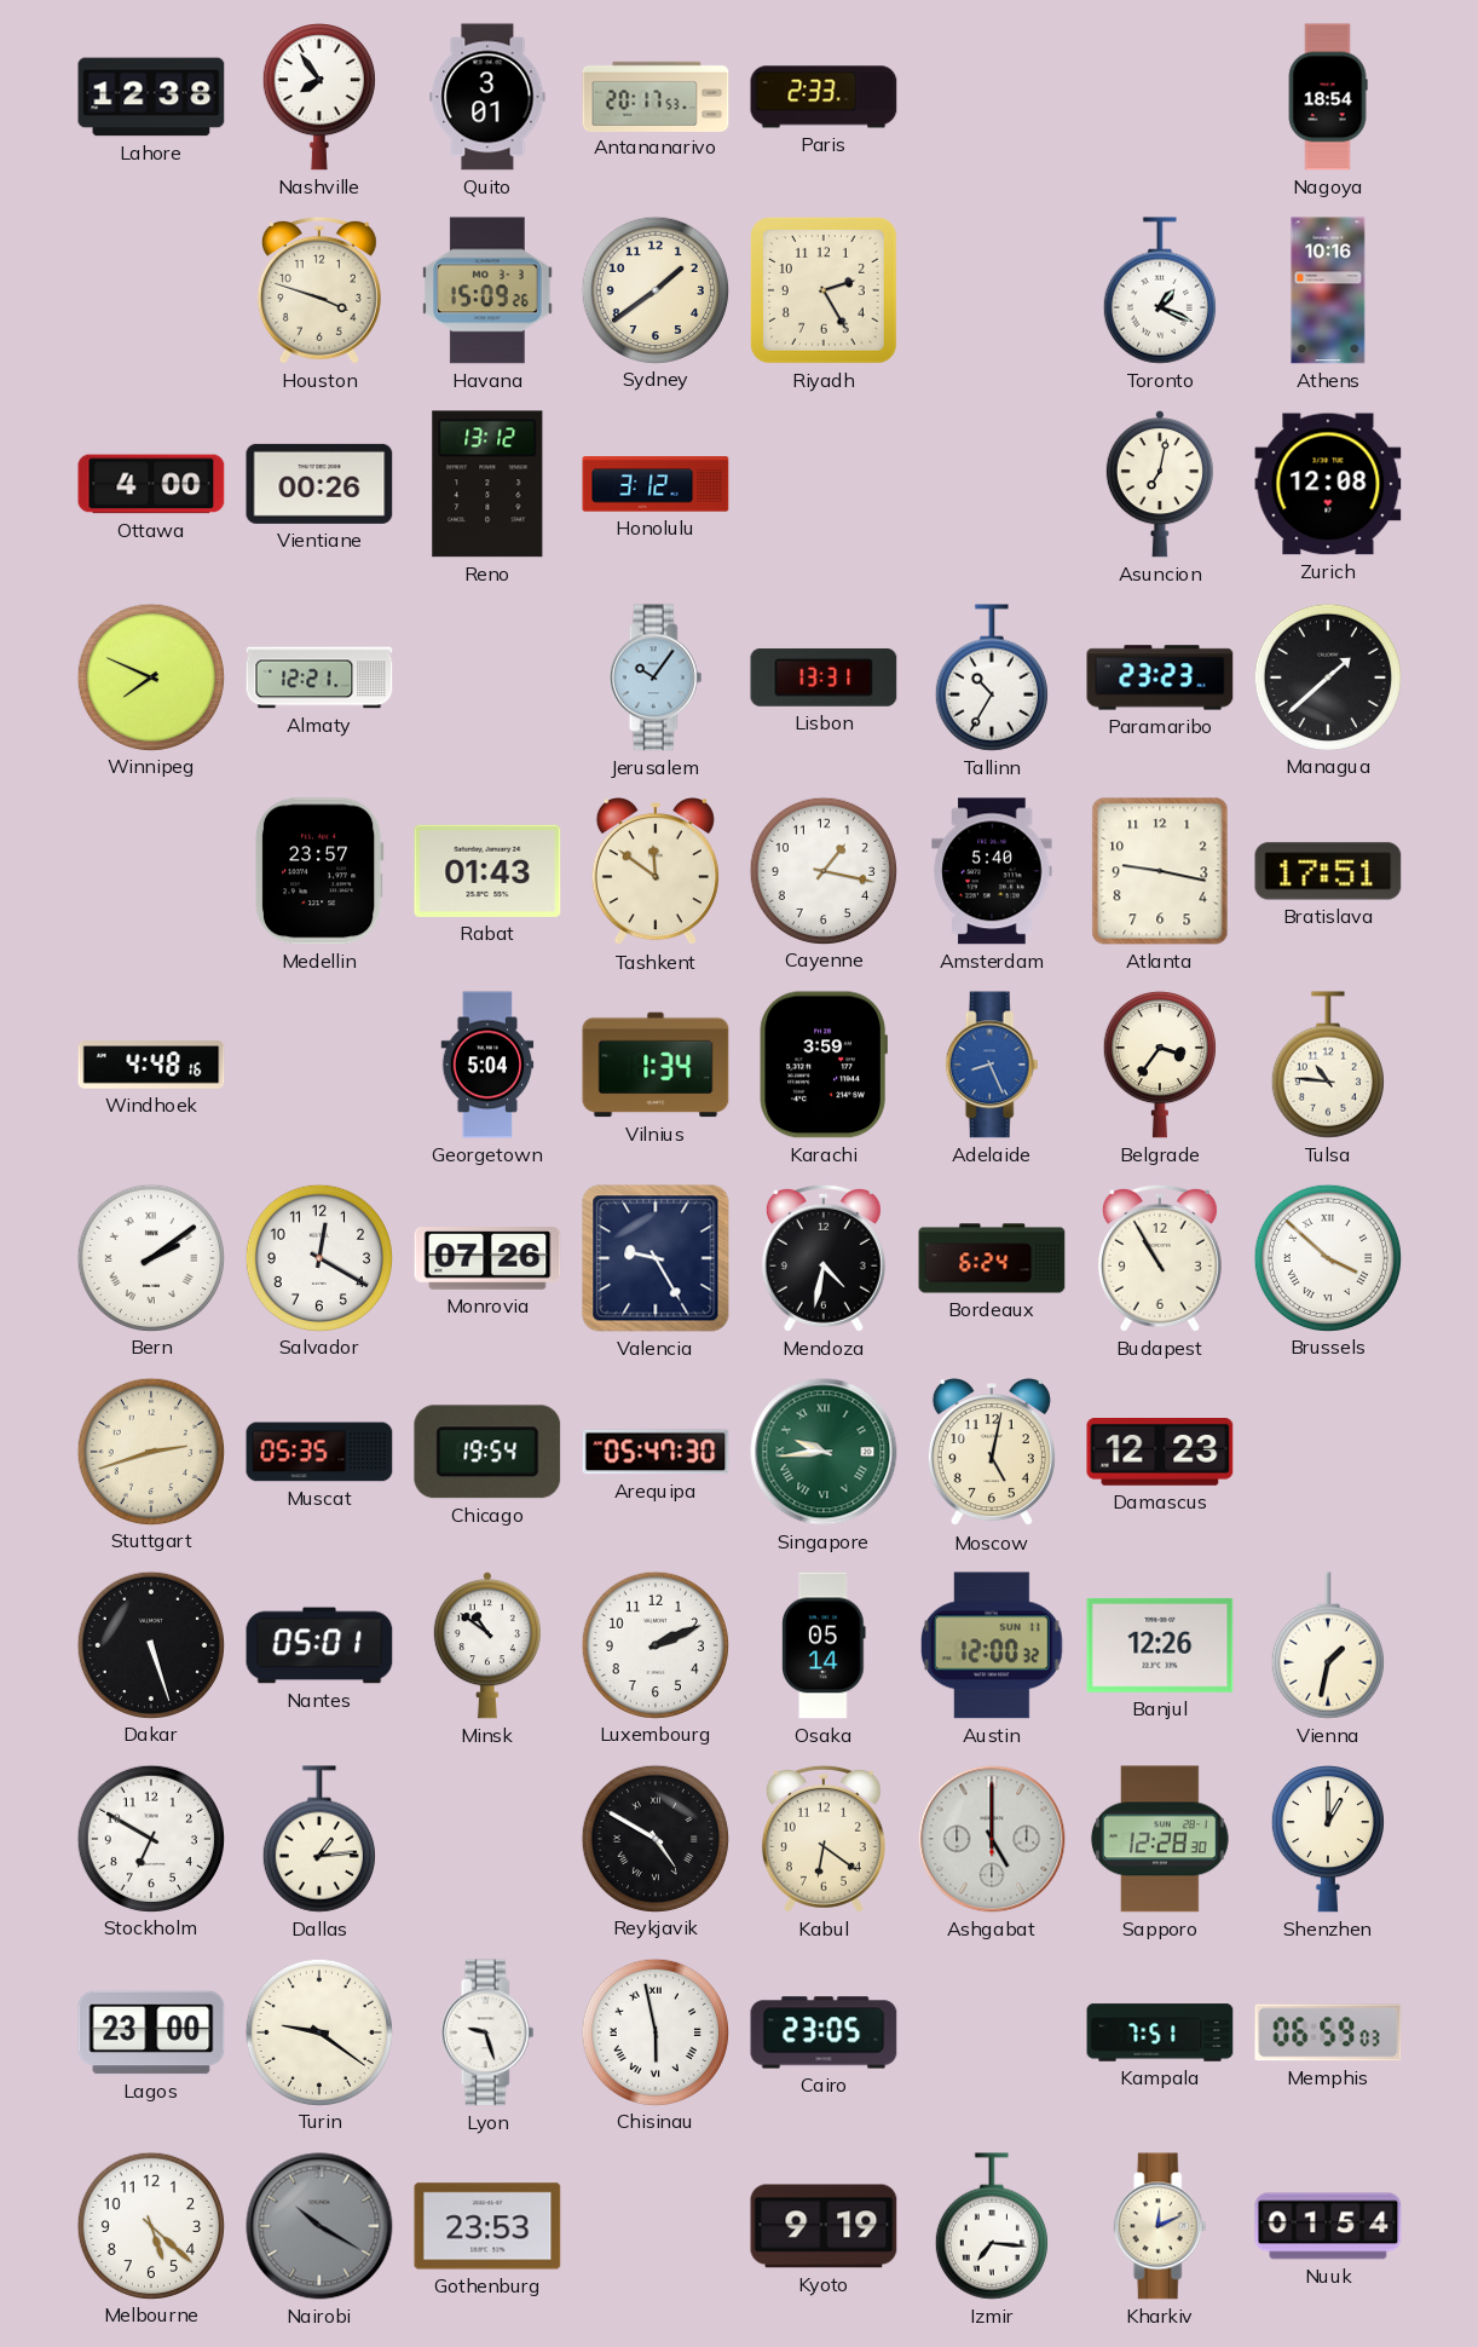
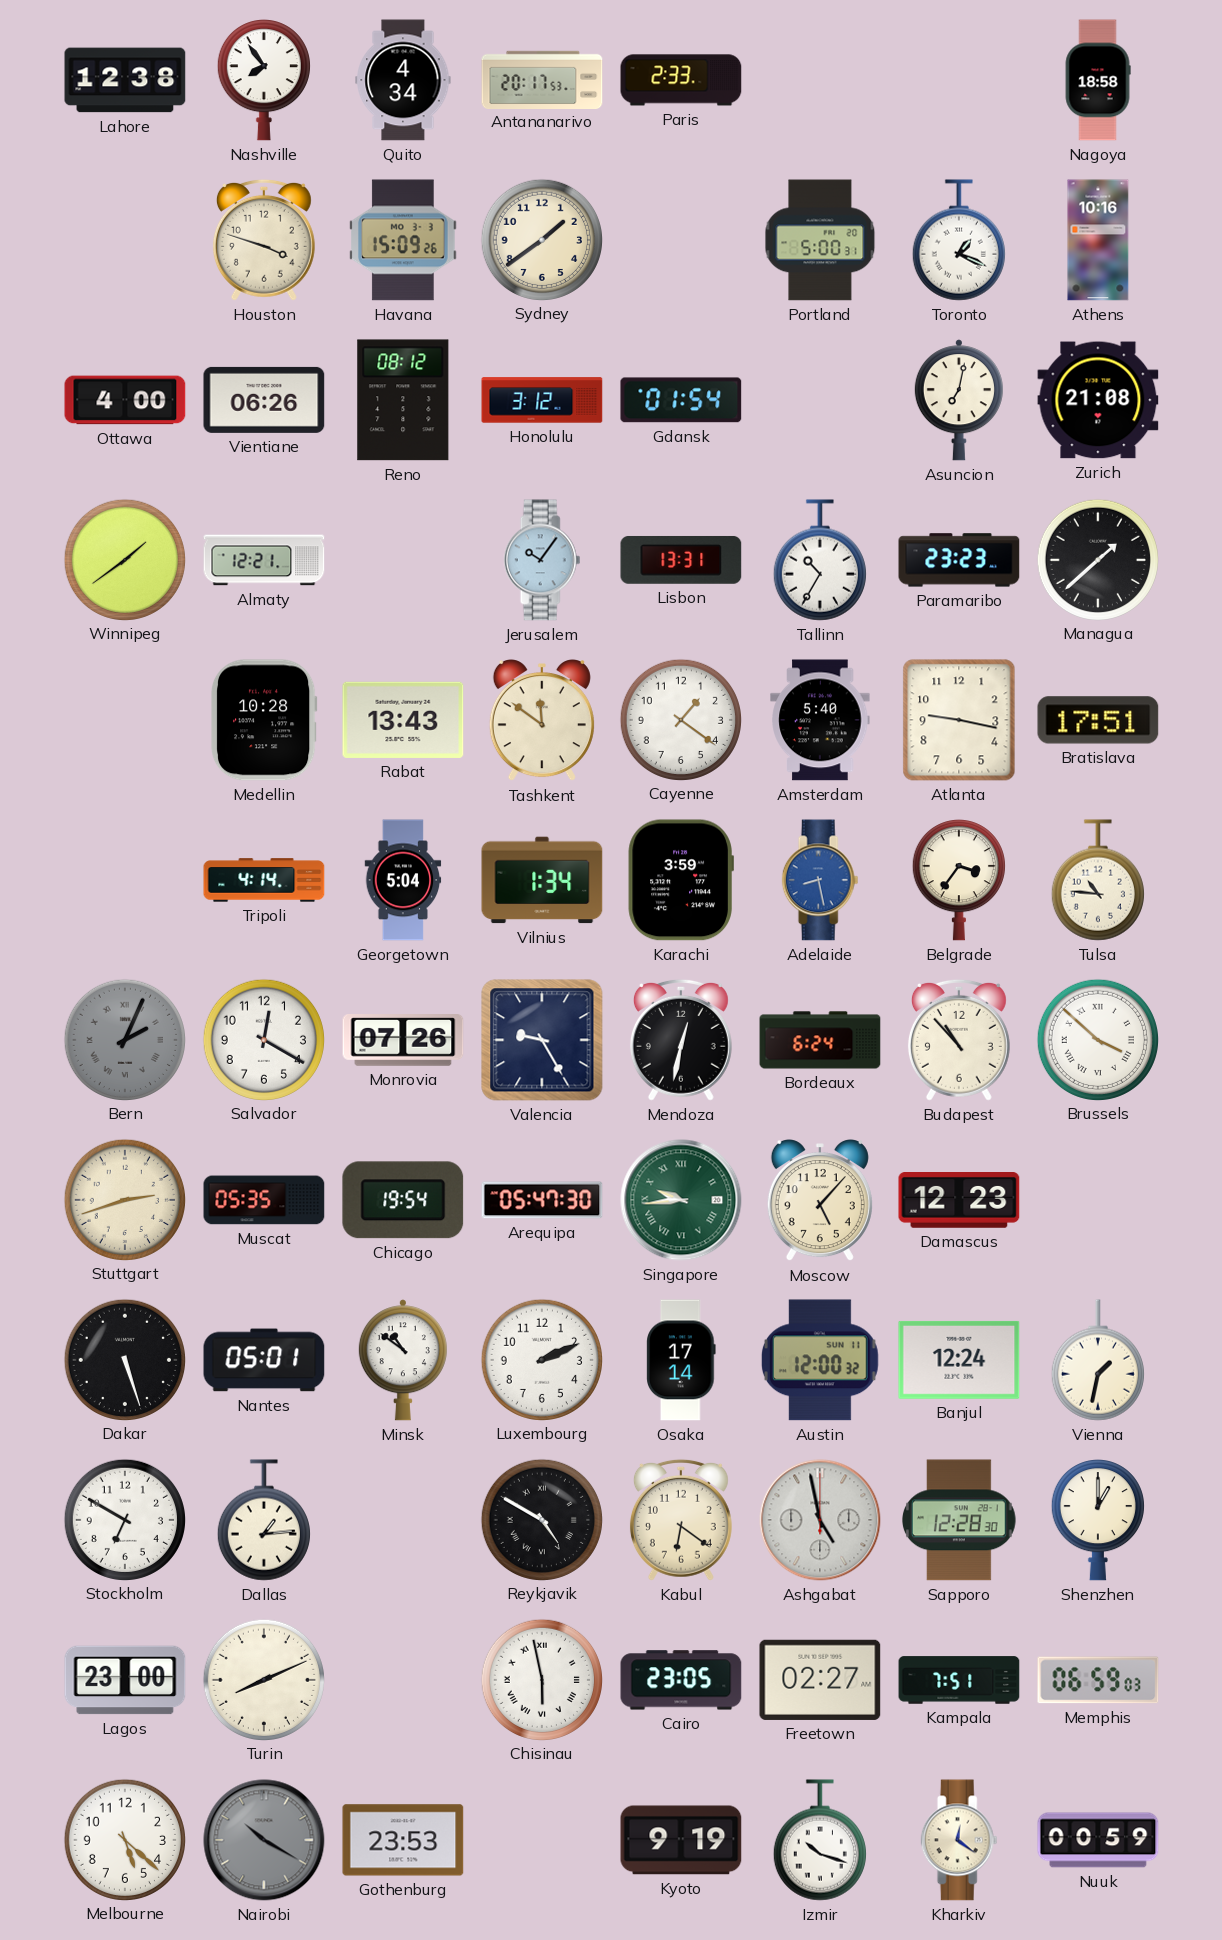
Quito: 3:01 -> 4:34 (403, 80)
Nagoya: 18:54 -> 18:58 (1098, 80)
Riyadh: 2:25 -> none (824, 290)
Portland: none -> 5:00 (820, 240)
Vientiane: 00:26 -> 06:26 (264, 400)
Reno: 13:12 -> 08:12 (403, 400)
Gdansk: none -> 01:54 (681, 400)
Zurich: 12:08 -> 21:08 (1098, 400)
Winnipeg: 7:49 -> 1:39 (124, 559)
Medellin: 23:57 -> 10:28 (264, 720)
Rabat: 01:43 -> 13:43 (403, 720)
Cayenne: 1:17 -> 1:21 (680, 719)
Windhoek: 4:48 -> none (151, 1065)
Tripoli: none -> 4:14 (264, 880)
Adelaide: 8:26 -> 8:28 (820, 880)
Bern: 2:09 -> 2:04 (124, 1039)
Bern dial: white -> grey (124, 1039)
Mendoza: 4:32 -> 12:32 (681, 1040)
Budapest: 10:55 -> 10:53 (959, 1040)
Moscow: 5:02 -> 5:07 (820, 1201)
Osaka: 05:14 -> 17:14 (681, 1360)
Banjul: 12:26 -> 12:24 (959, 1360)
Ashgabat: 5:00 -> 4:58 (820, 1520)
Turin: 9:21 -> 8:11 (263, 1679)
Lyon: 9:27 -> none (487, 2032)
Freetown: none -> 02:27 (820, 1680)
Izmir: 7:16 -> 10:18 (820, 1840)
Kharkiv: 12:11 -> 12:21 (959, 1840)
Nuuk: 01:54 -> 00:59 (1098, 1840)
